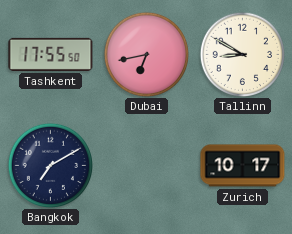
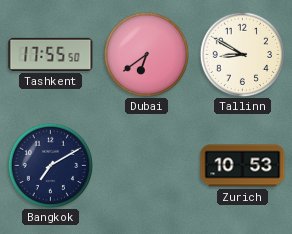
Dubai: 6:43 -> 6:39 (146, 54)
Zurich: 10:17 -> 10:53 (243, 166)
